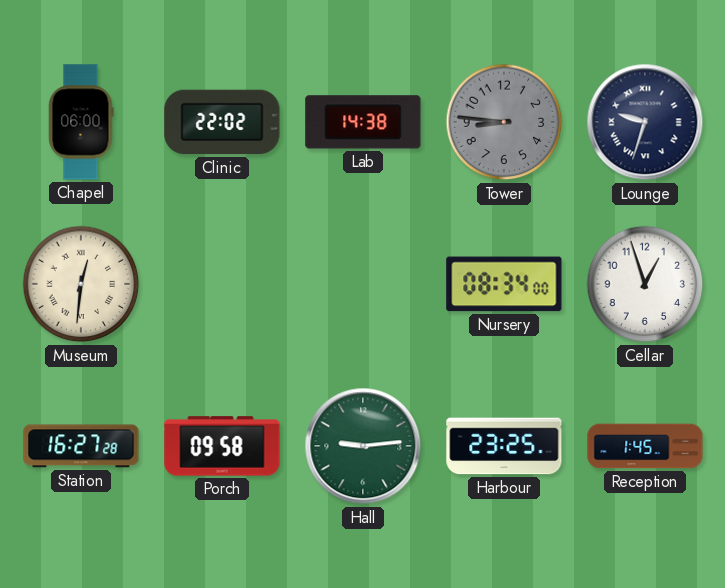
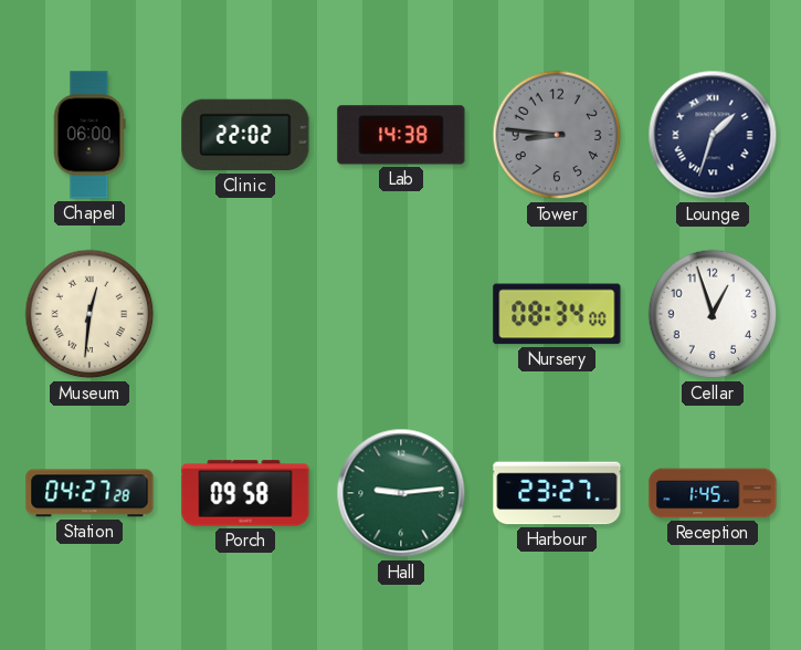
Lounge: 9:33 -> 1:33 (713, 135)
Station: 16:27 -> 04:27 (89, 493)
Harbour: 23:25 -> 23:27 (557, 493)
